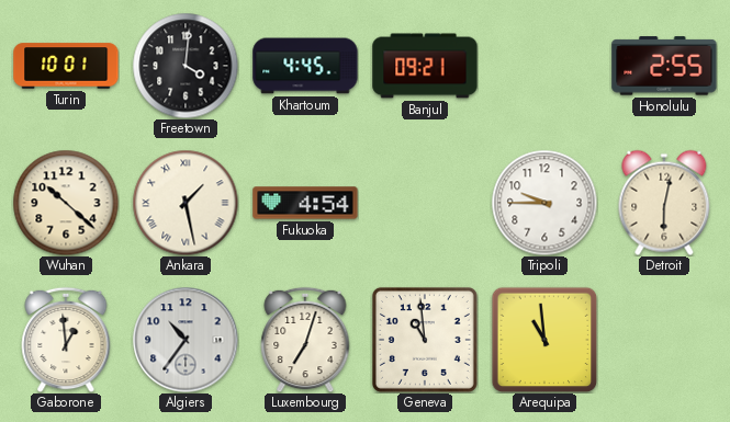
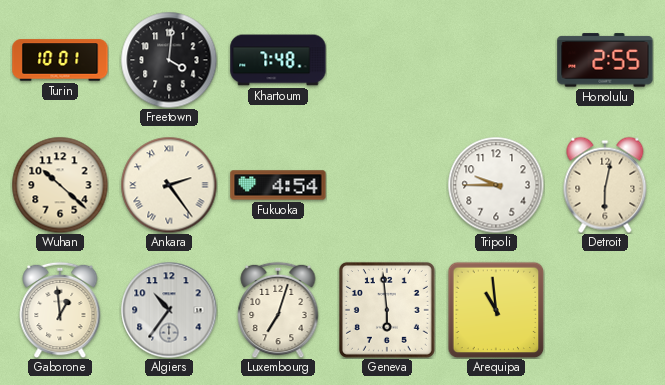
Khartoum: 4:45 -> 7:48 (278, 60)
Banjul: 09:21 -> none (425, 66)
Ankara: 1:28 -> 2:24 (169, 185)
Geneva: 10:59 -> 5:59 (387, 310)
